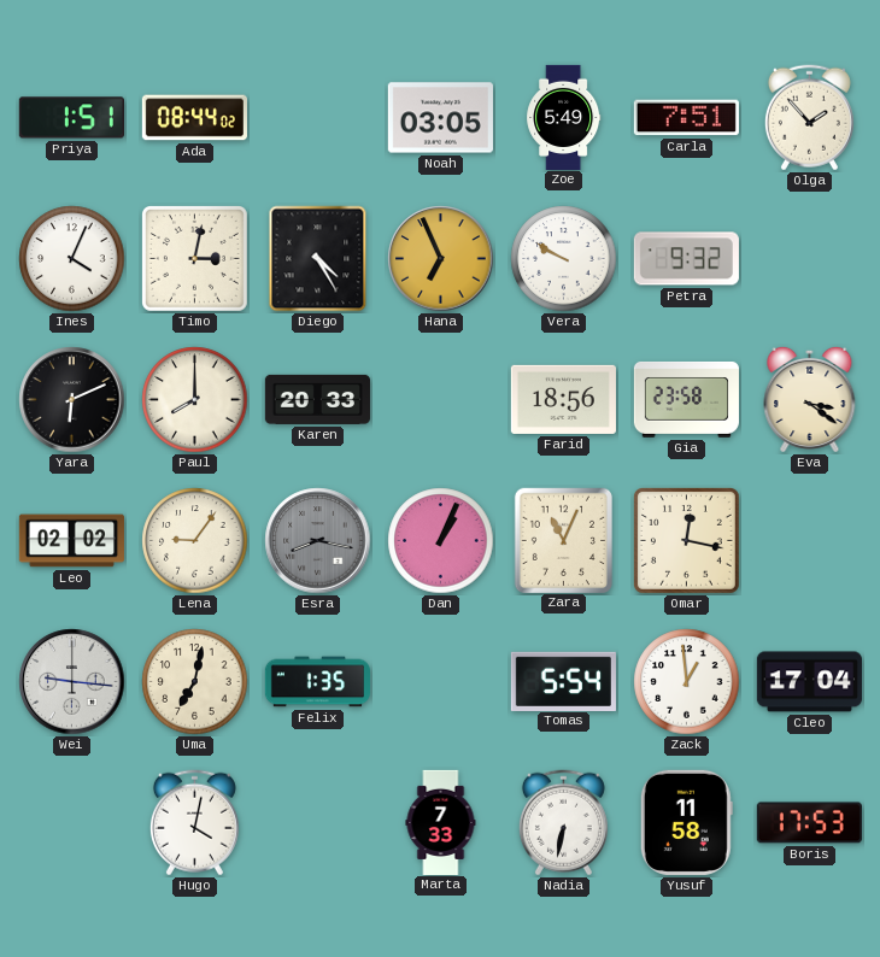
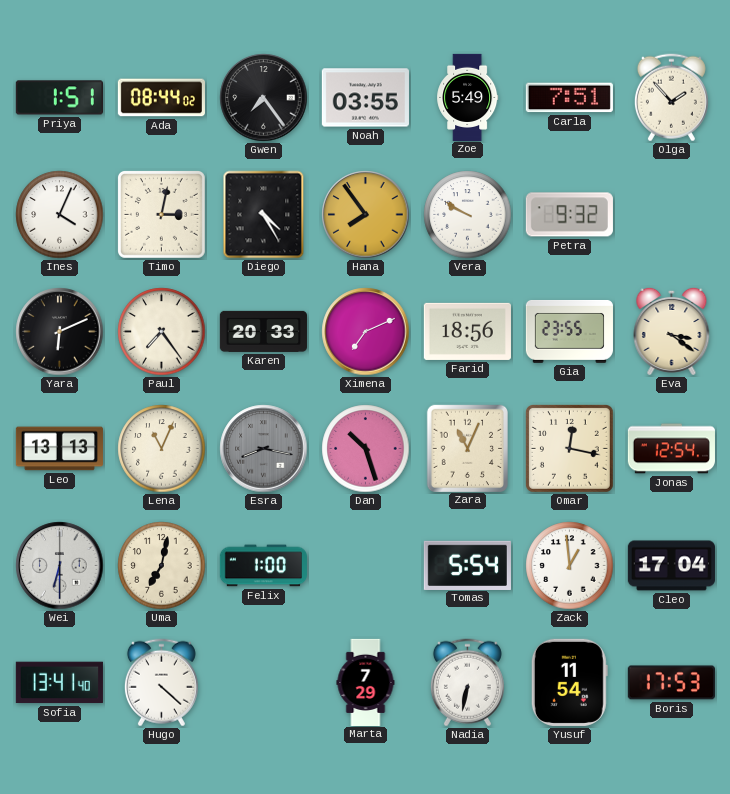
Gwen: none -> 7:24 (264, 98)
Noah: 03:05 -> 03:55 (365, 98)
Hana: 6:56 -> 7:54 (366, 215)
Paul: 8:00 -> 7:24 (162, 332)
Ximena: none -> 7:11 (366, 332)
Gia: 23:58 -> 23:55 (569, 331)
Leo: 02:02 -> 13:13 (59, 449)
Lena: 9:06 -> 11:04 (162, 449)
Dan: 1:04 -> 10:27 (366, 449)
Jonas: none -> 12:54 (671, 449)
Wei: 9:16 -> 6:30 (60, 566)
Felix: 1:35 -> 1:00 (263, 566)
Sofia: none -> 13:41 (59, 683)
Hugo: 4:02 -> 4:22 (161, 683)
Marta: 7:33 -> 7:29 (366, 682)
Yusuf: 11:58 -> 11:54 (569, 682)
